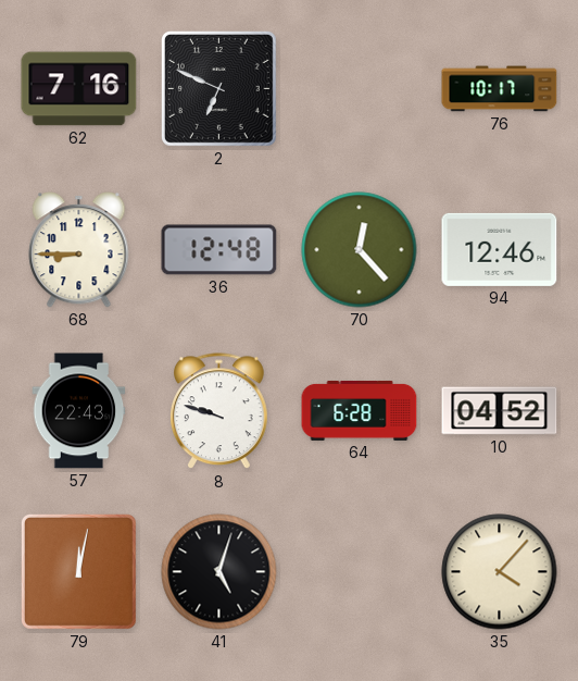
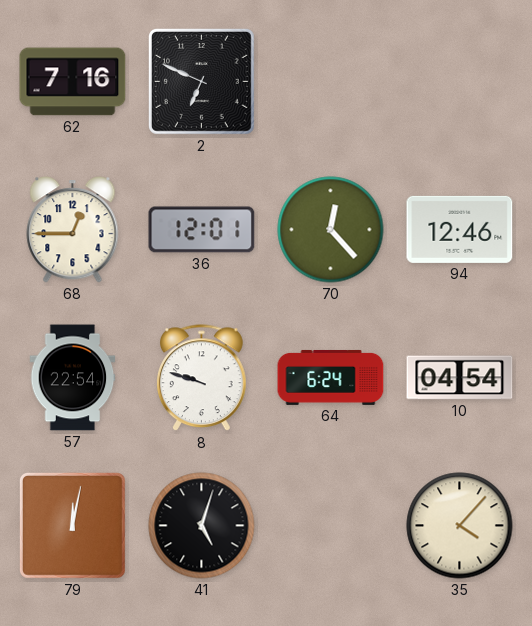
76: 10:17 -> none (500, 89)
68: 8:45 -> 12:45 (73, 230)
36: 12:48 -> 12:01 (202, 230)
57: 22:43 -> 22:54 (73, 378)
64: 6:28 -> 6:24 (331, 377)
10: 04:52 -> 04:54 (460, 378)
